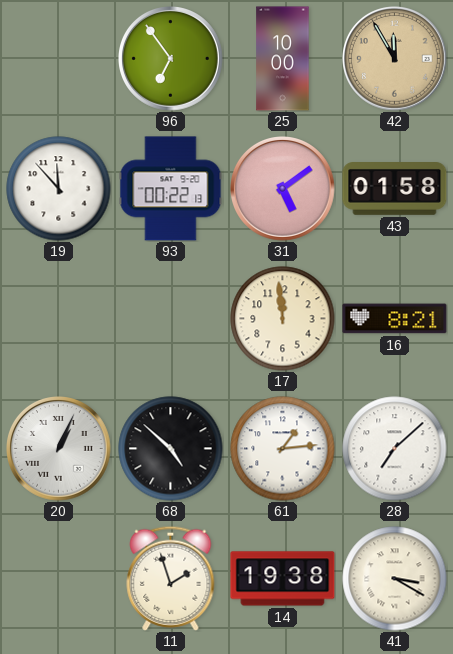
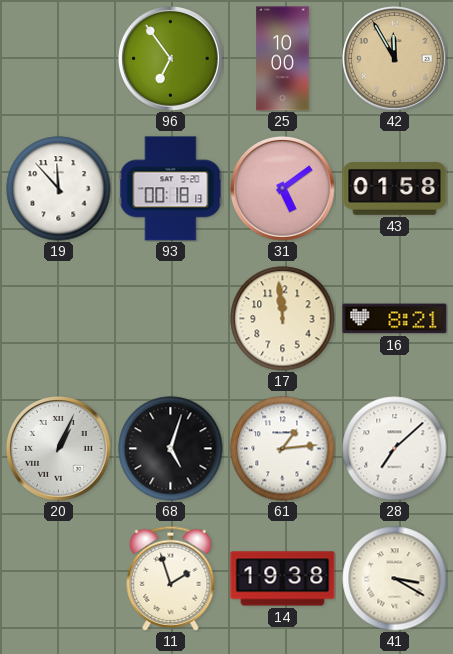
93: 00:22 -> 00:18 (171, 189)
68: 4:52 -> 5:03 (171, 449)
